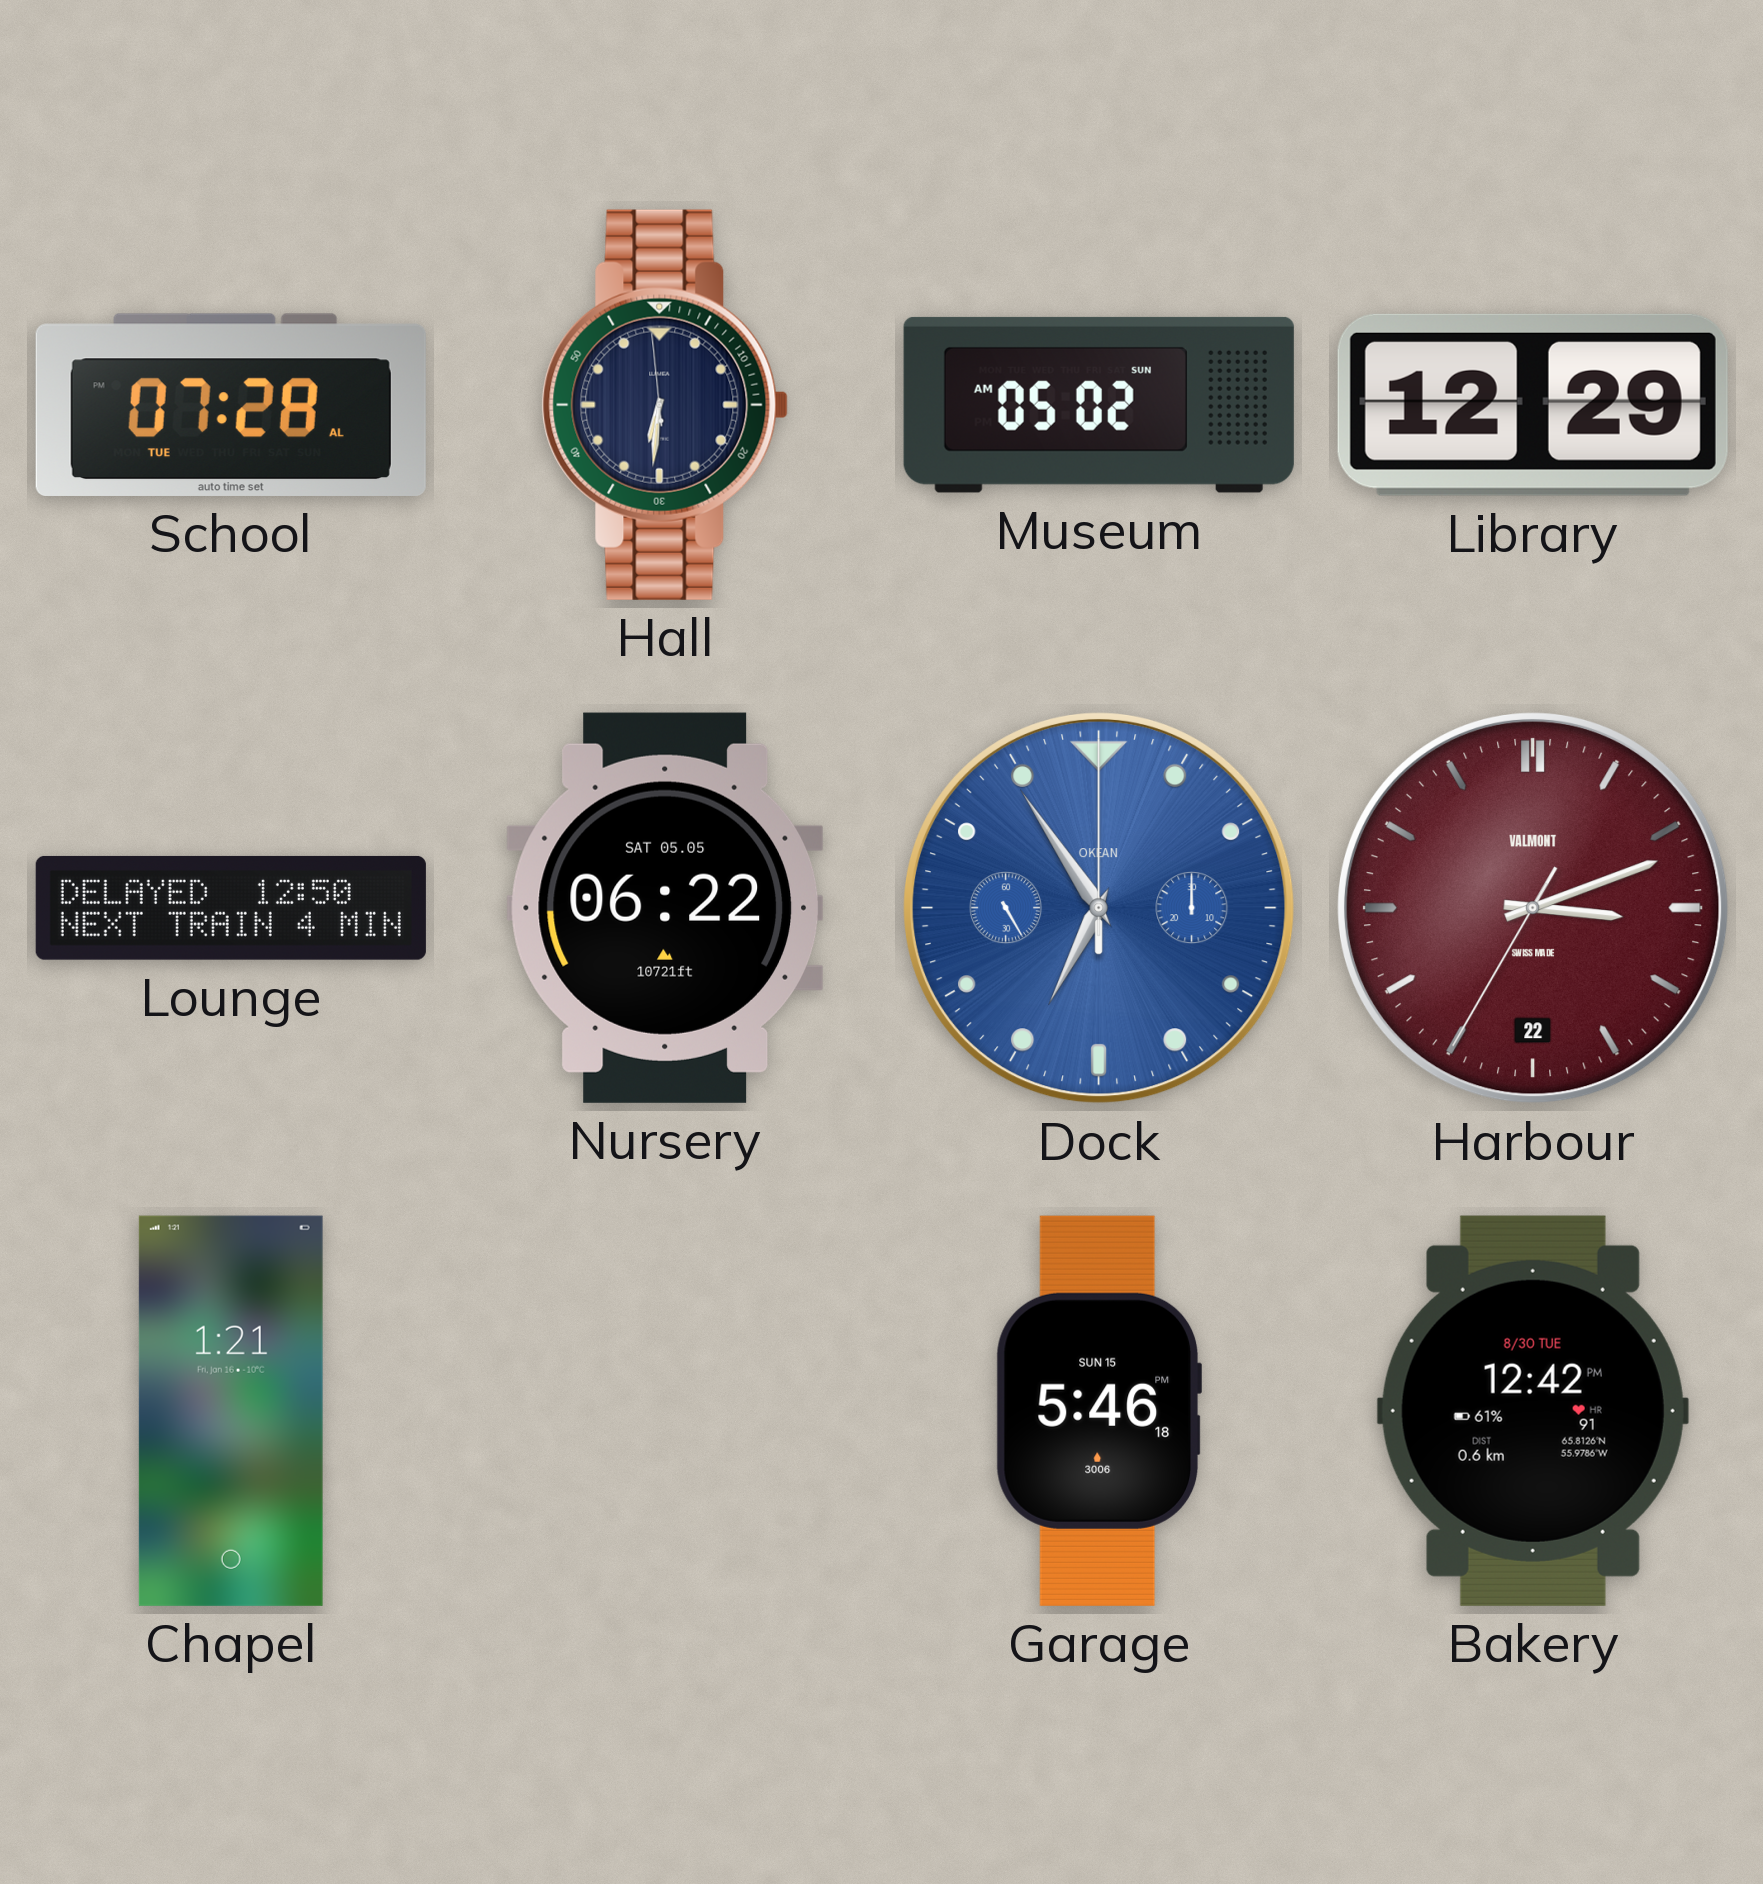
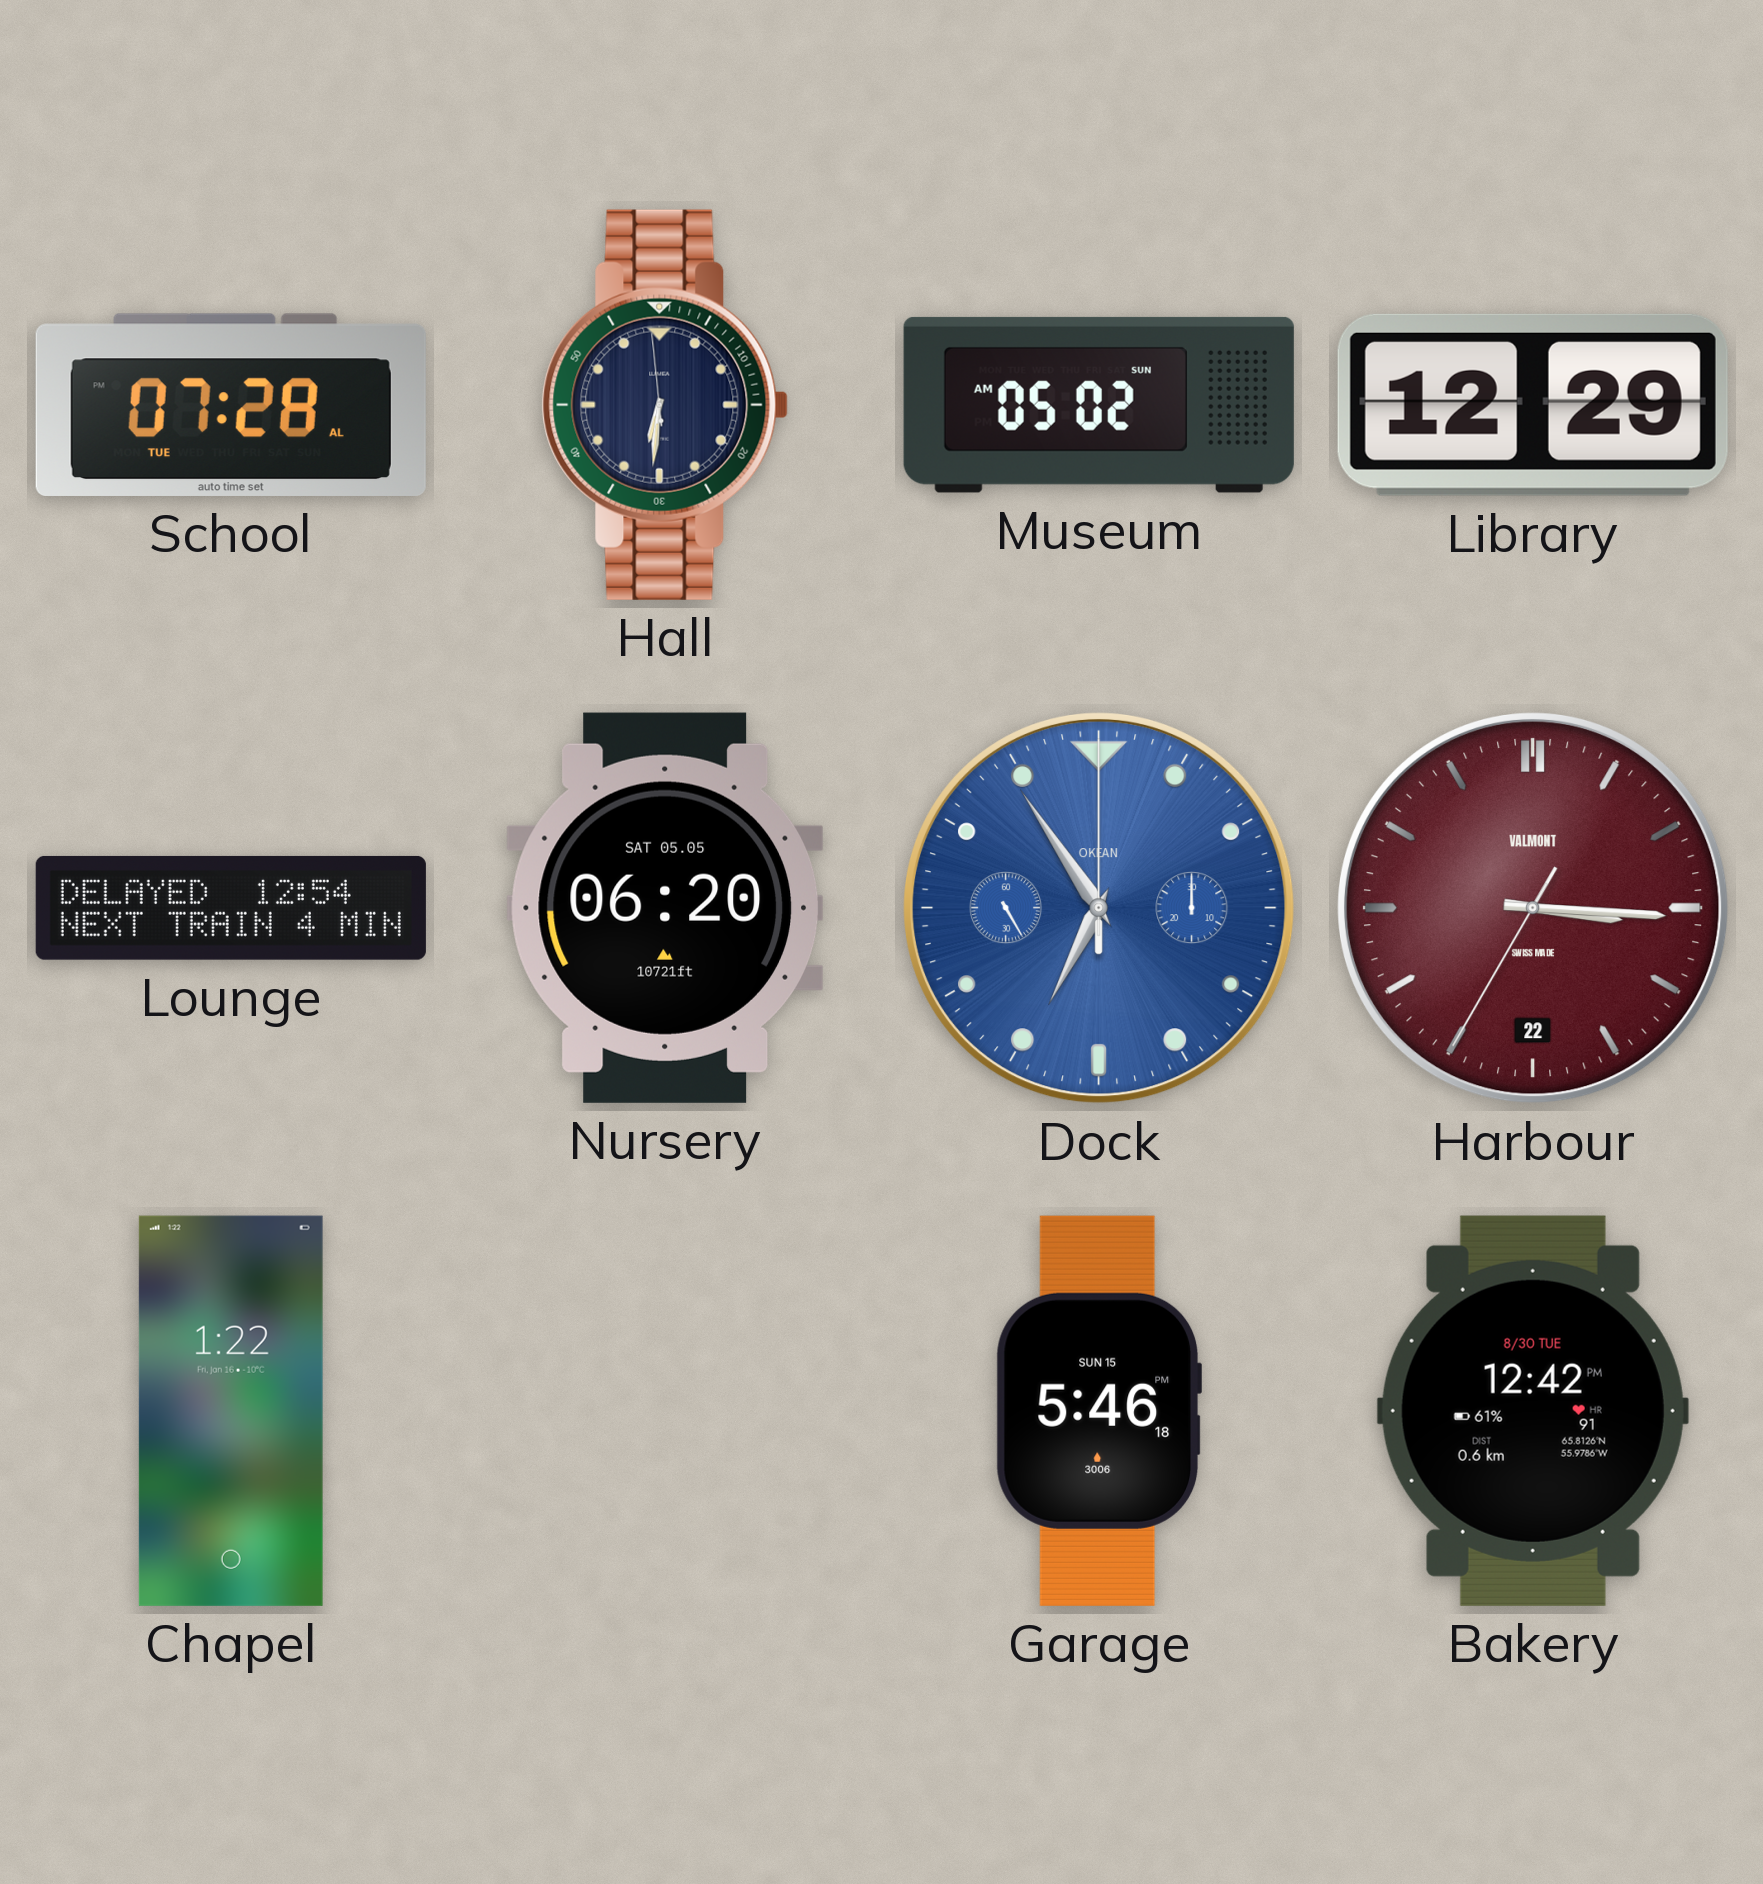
Lounge: 12:50 -> 12:54 (231, 908)
Nursery: 06:22 -> 06:20 (664, 908)
Harbour: 3:11 -> 3:15 (1533, 908)
Chapel: 1:21 -> 1:22 (231, 1411)
